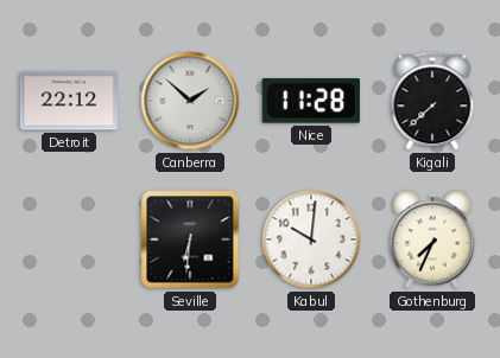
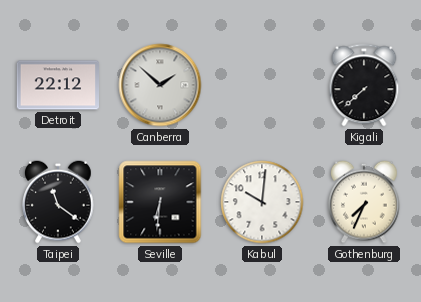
Nice: 11:28 -> none (311, 101)
Taipei: none -> 11:21 (59, 202)
